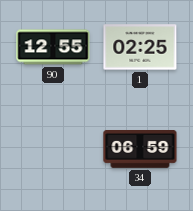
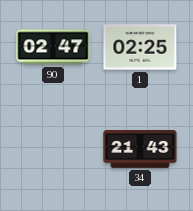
90: 12:55 -> 02:47 (53, 47)
34: 06:59 -> 21:43 (140, 150)
